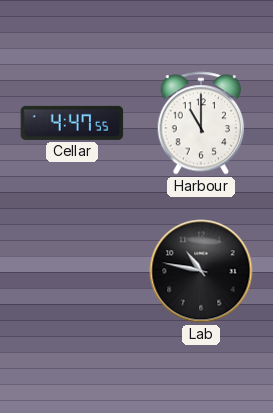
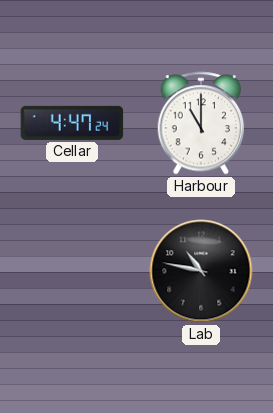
Cellar: 4:47:55 -> 4:47:24 (72, 123)
